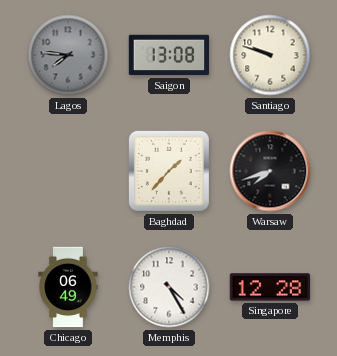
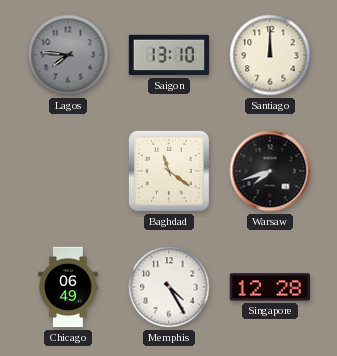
Saigon: 13:08 -> 13:10 (169, 55)
Santiago: 9:48 -> 12:00 (270, 55)
Baghdad: 1:37 -> 11:21 (169, 171)
